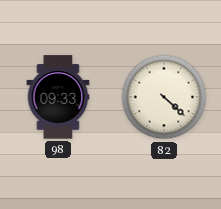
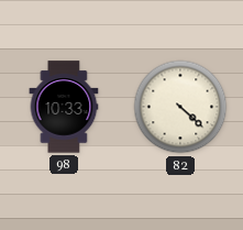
98: 09:33 -> 10:33 (64, 107)
